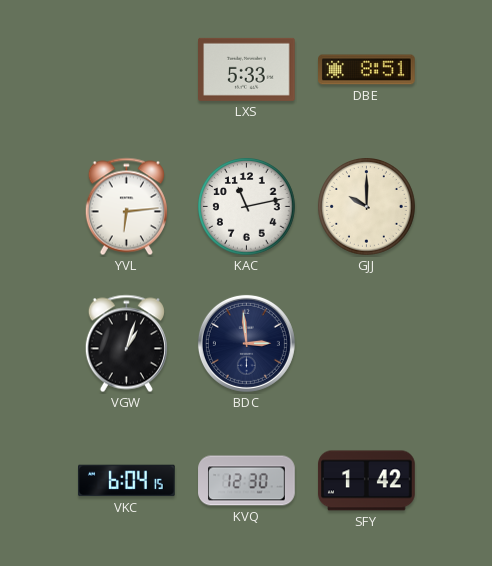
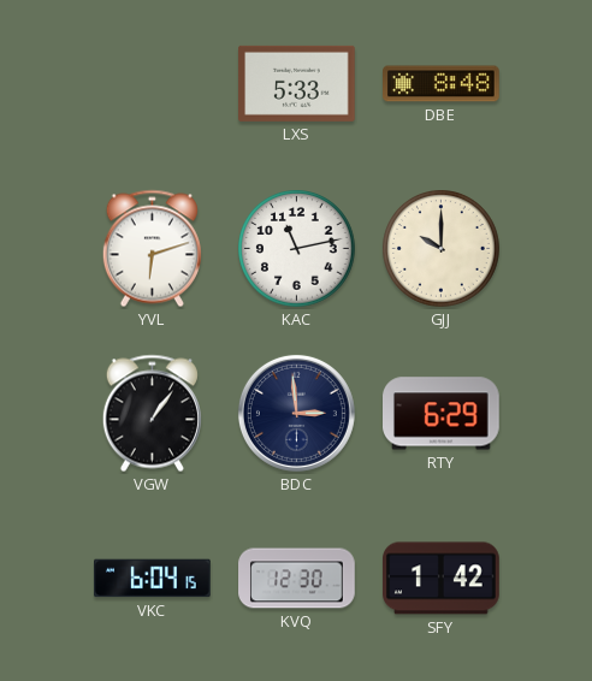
DBE: 8:51 -> 8:48 (442, 84)
YVL: 6:14 -> 6:12 (152, 249)
VGW: 1:03 -> 1:06 (152, 414)
RTY: none -> 6:29 (442, 414)
